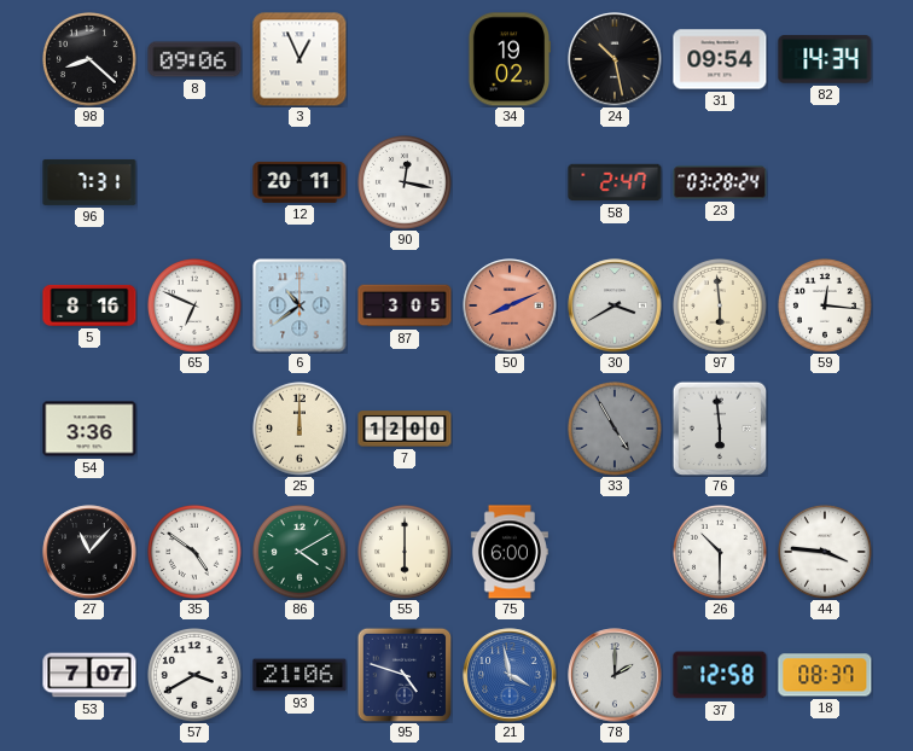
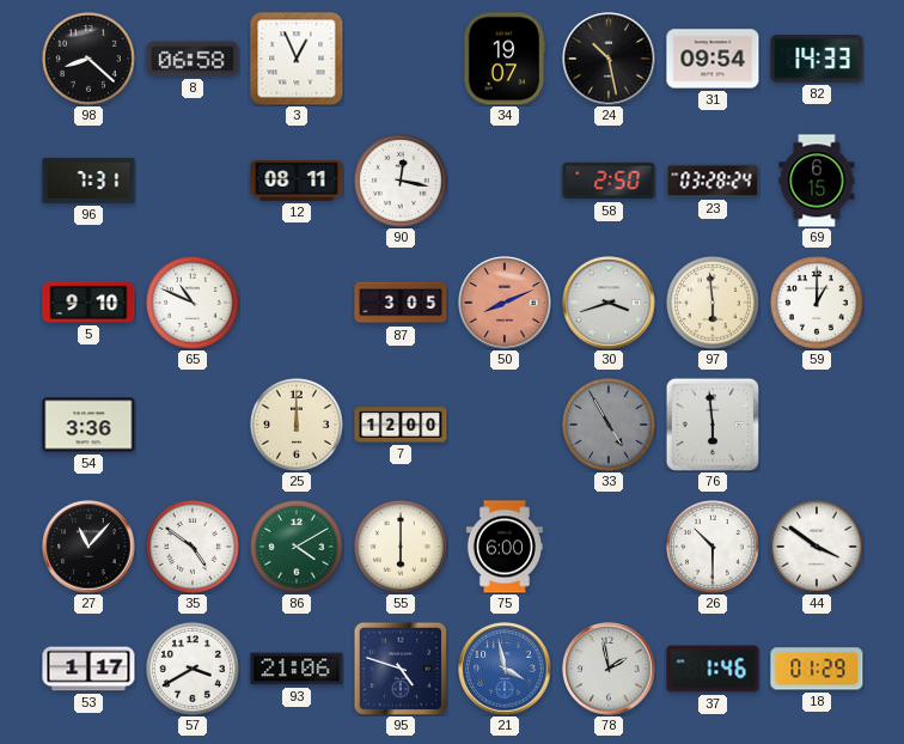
8: 09:06 -> 06:58 (193, 59)
34: 19:02 -> 19:07 (503, 59)
82: 14:34 -> 14:33 (817, 59)
12: 20:11 -> 08:11 (297, 181)
58: 2:47 -> 2:50 (609, 181)
69: none -> 6:15 (817, 181)
5: 8:16 -> 9:10 (88, 303)
65: 6:49 -> 10:49 (194, 304)
6: 10:39 -> none (300, 305)
30: 3:40 -> 3:42 (609, 303)
59: 12:16 -> 1:00 (818, 304)
44: 3:46 -> 3:51 (818, 548)
53: 7:07 -> 1:17 (88, 669)
78: 2:00 -> 1:58 (609, 669)
37: 12:58 -> 1:46 (713, 669)
18: 08:37 -> 01:29 (817, 669)
